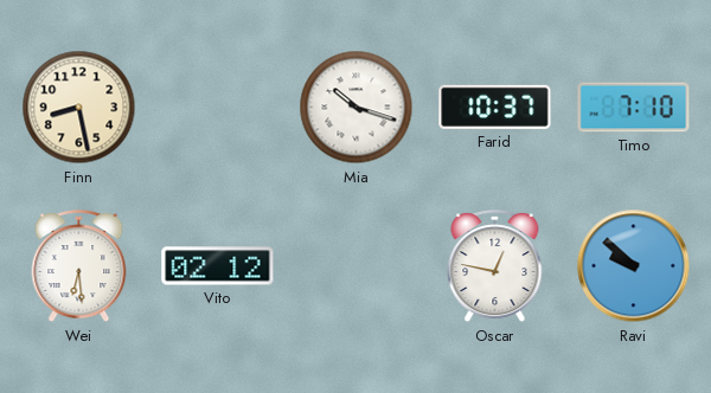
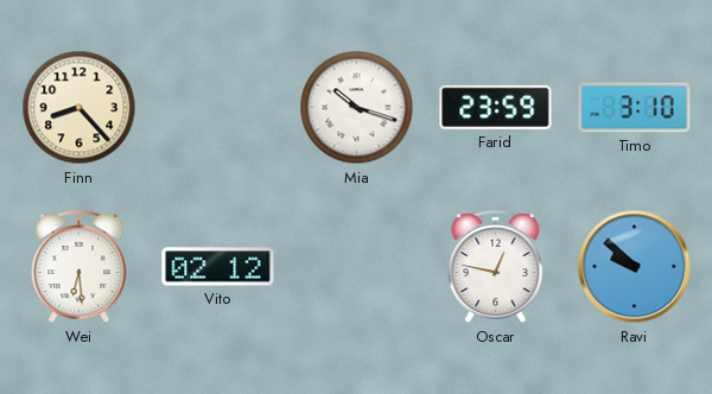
Finn: 8:28 -> 8:23 (80, 108)
Farid: 10:37 -> 23:59 (496, 107)
Timo: 7:10 -> 3:10 (635, 108)
